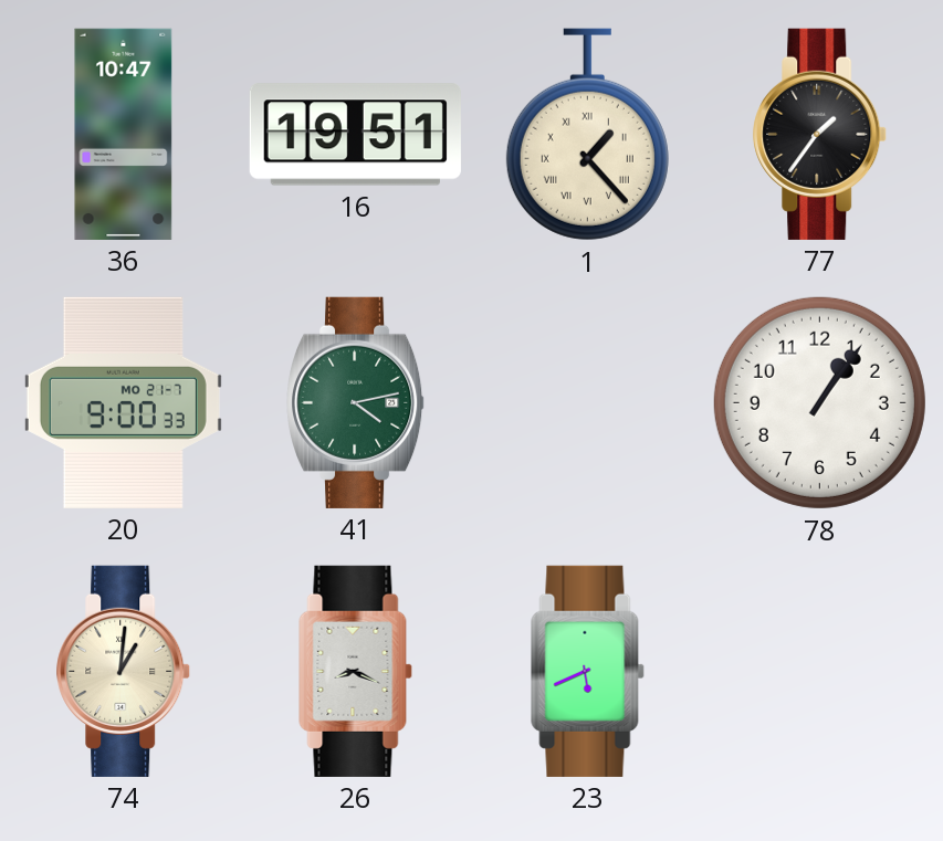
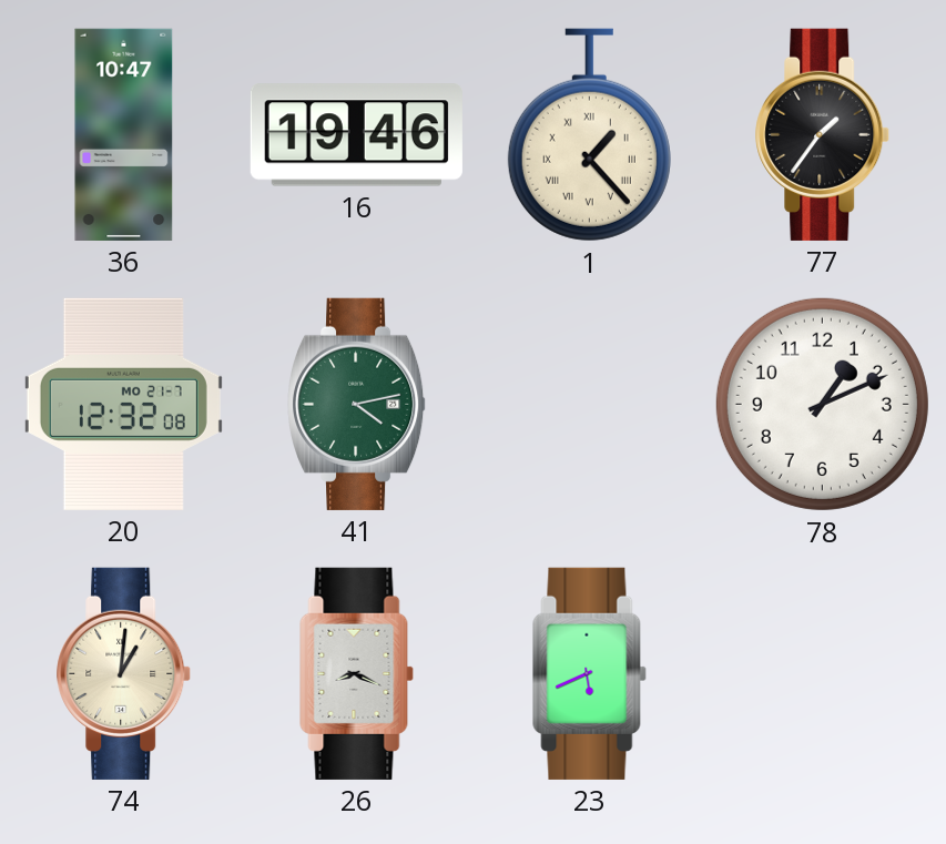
16: 19:51 -> 19:46 (356, 135)
20: 9:00 -> 12:32 (123, 404)
78: 1:06 -> 1:11 (822, 404)
